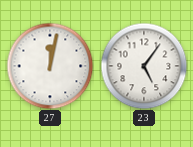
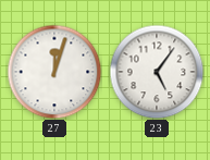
27: 12:02 -> 12:03 (54, 72)
